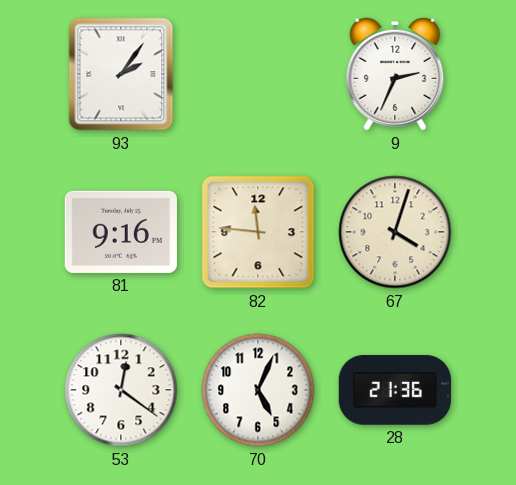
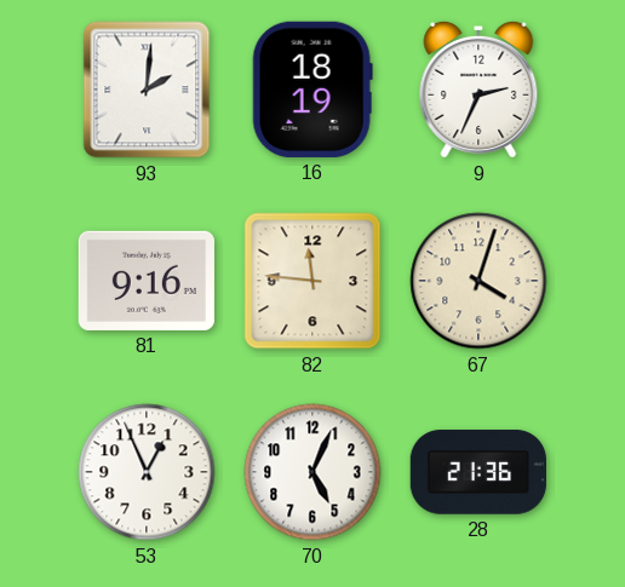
93: 2:06 -> 2:01 (147, 90)
16: none -> 18:19 (312, 90)
53: 12:21 -> 12:56 (147, 472)
